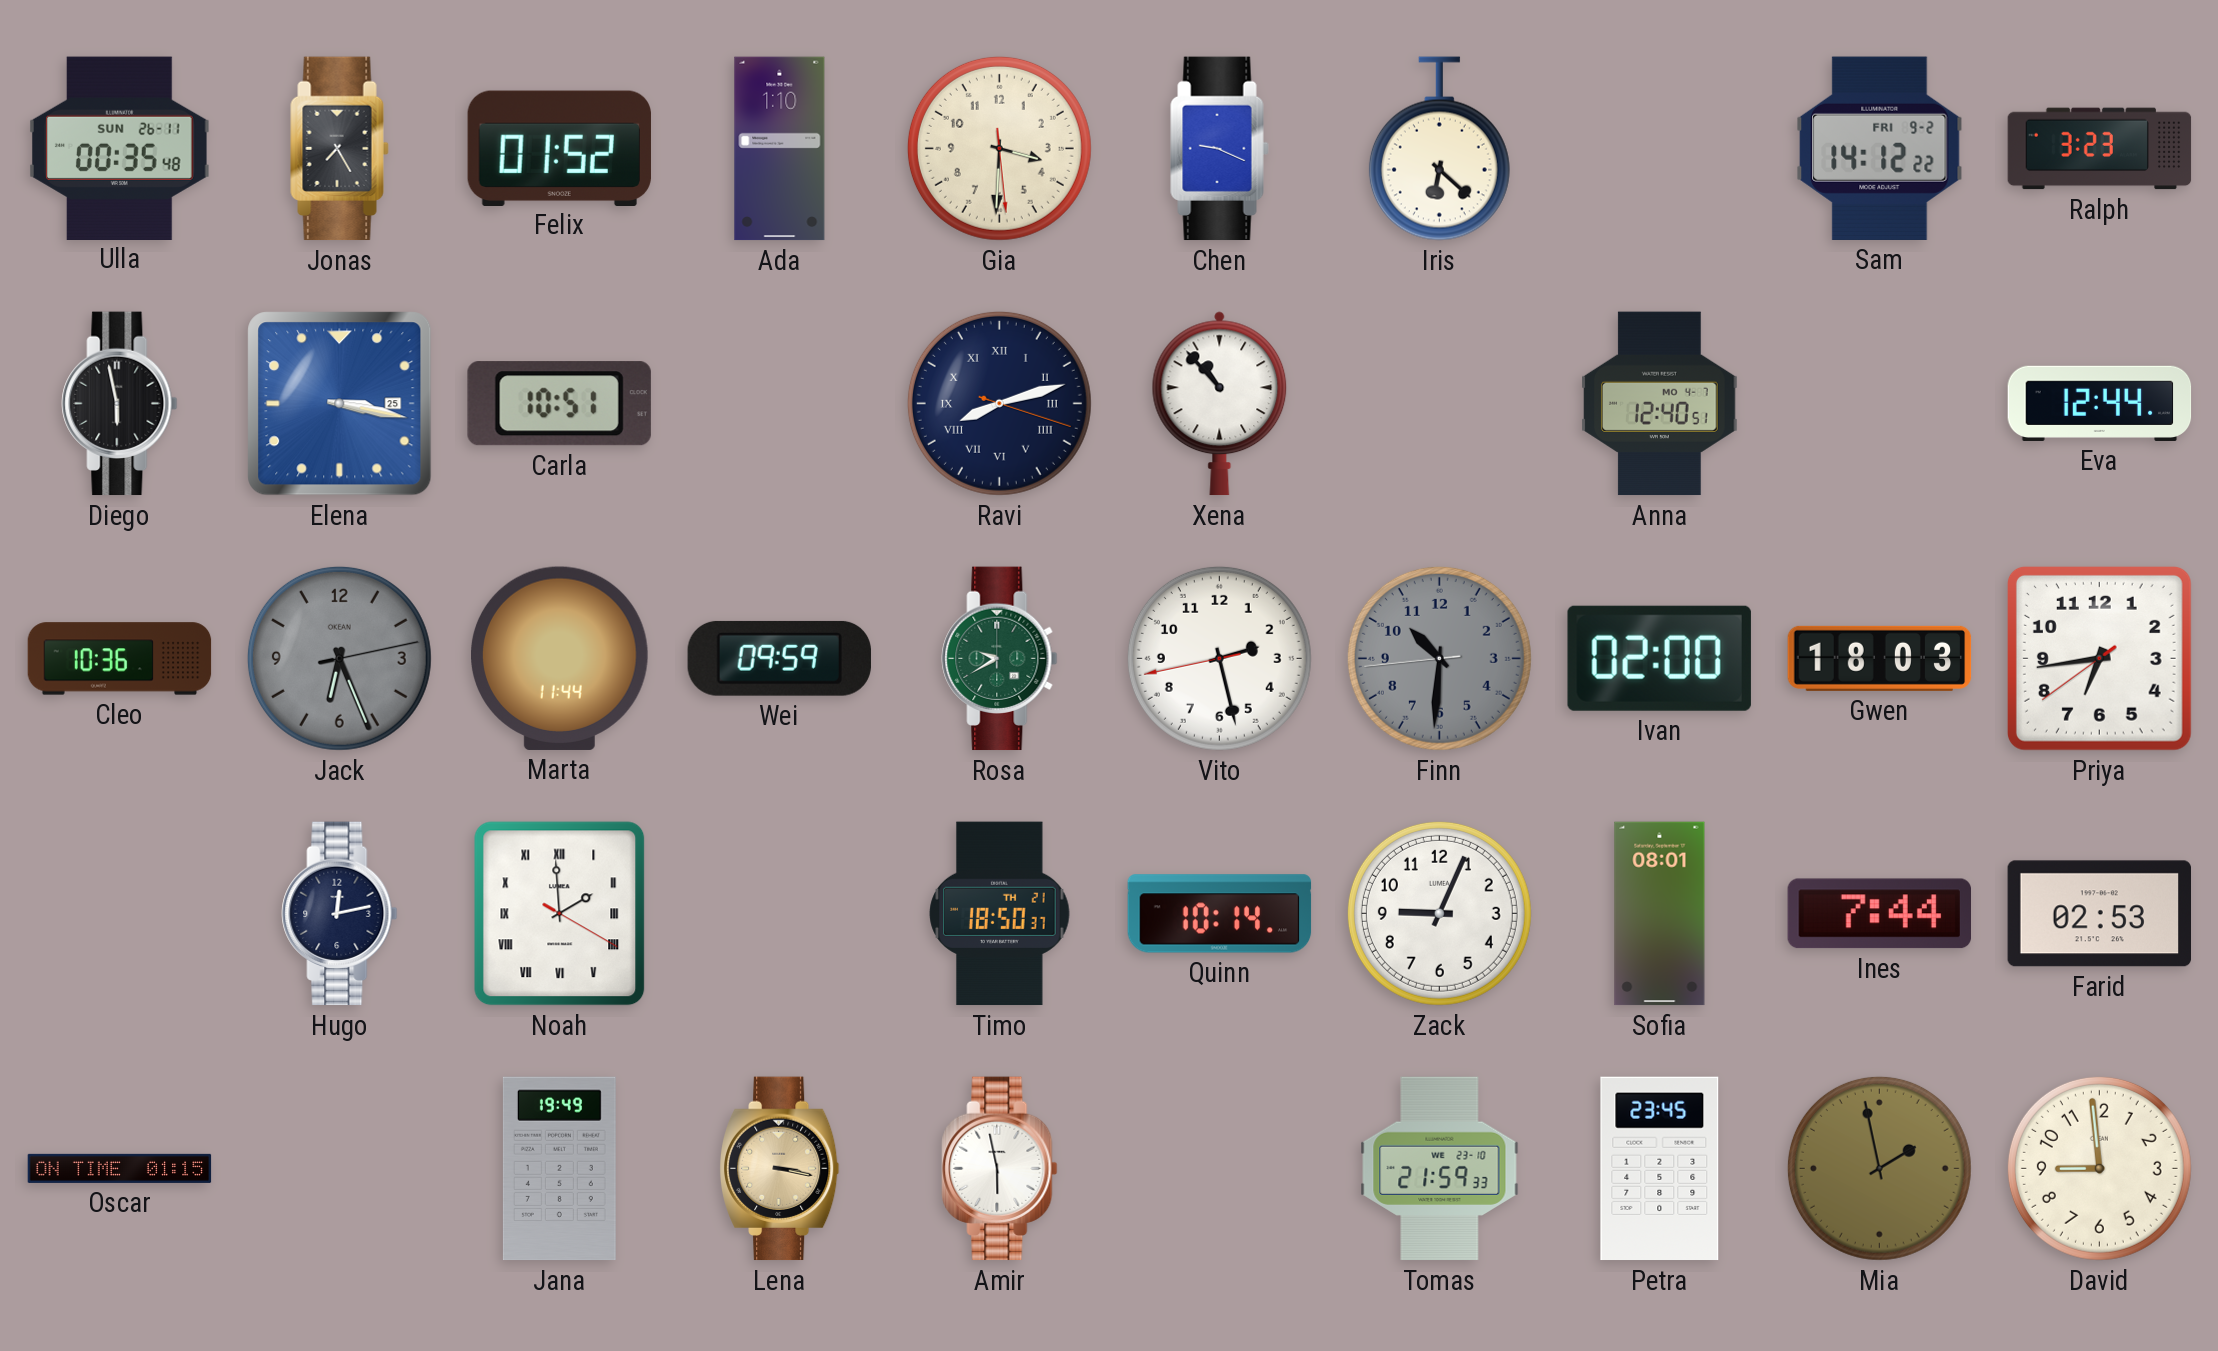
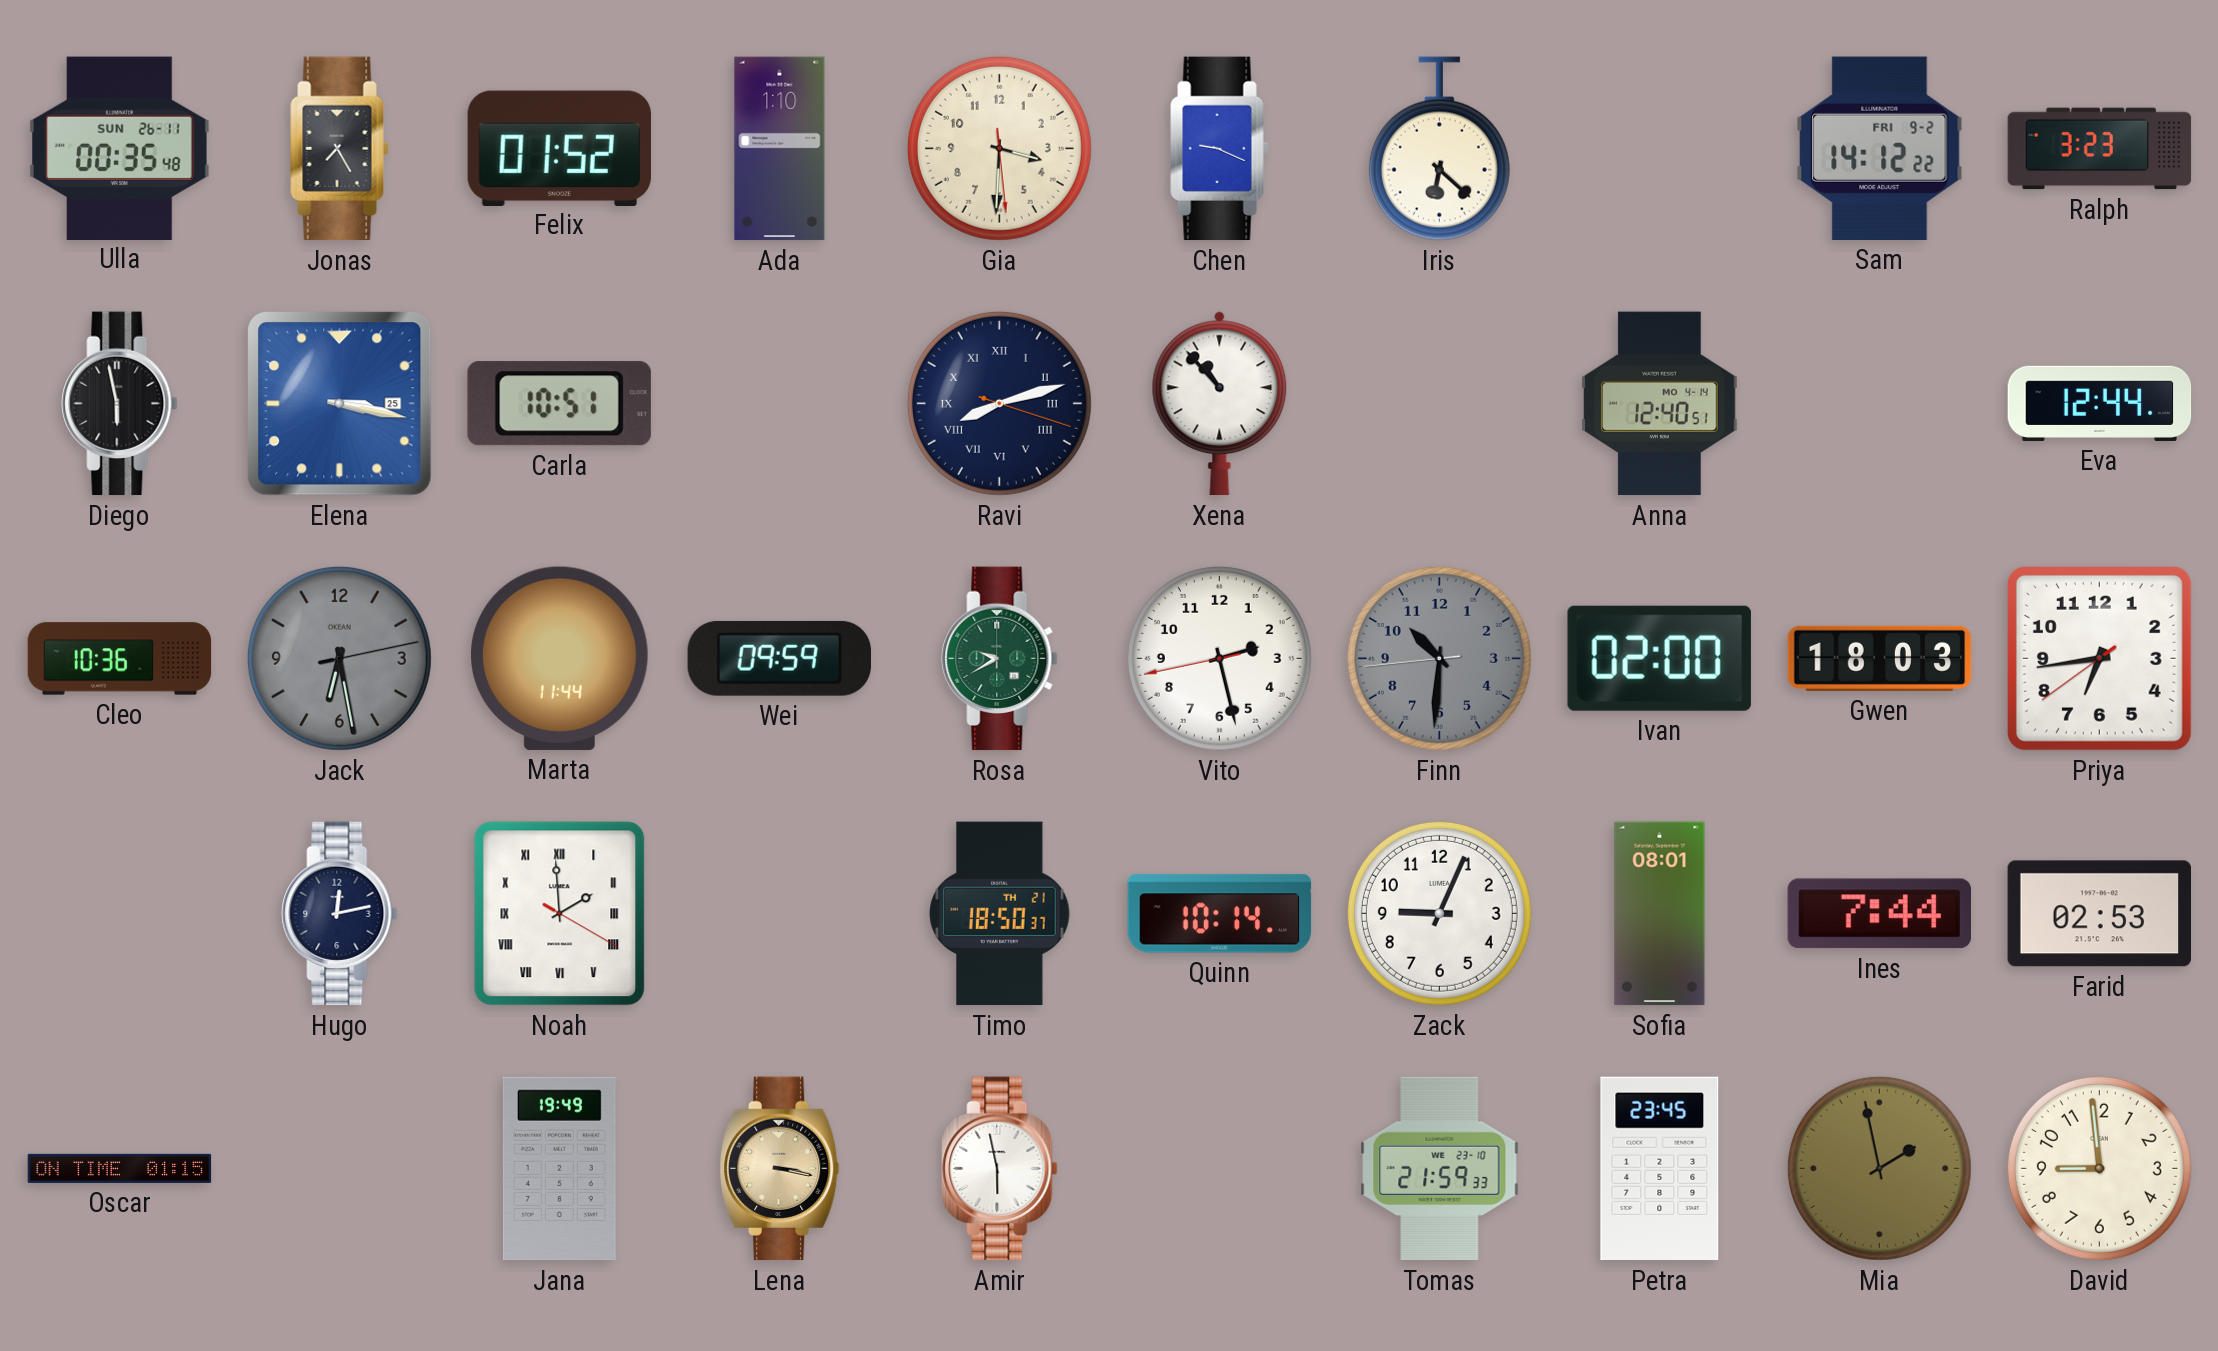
Anna date: MO 4-7 -> MO 4-14 (1660, 404)
Jack: 6:26 -> 6:28 (339, 658)
